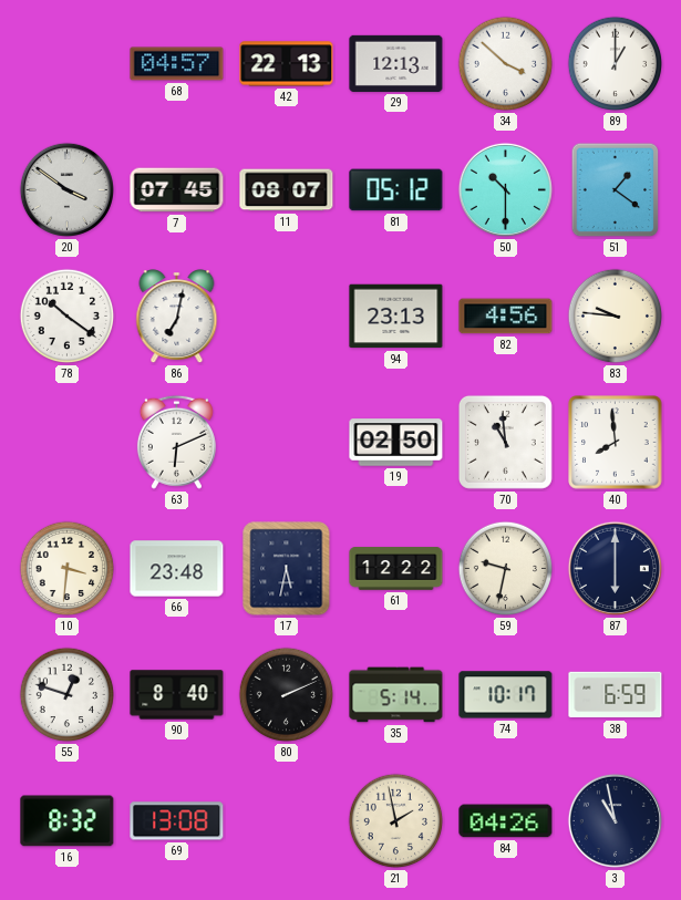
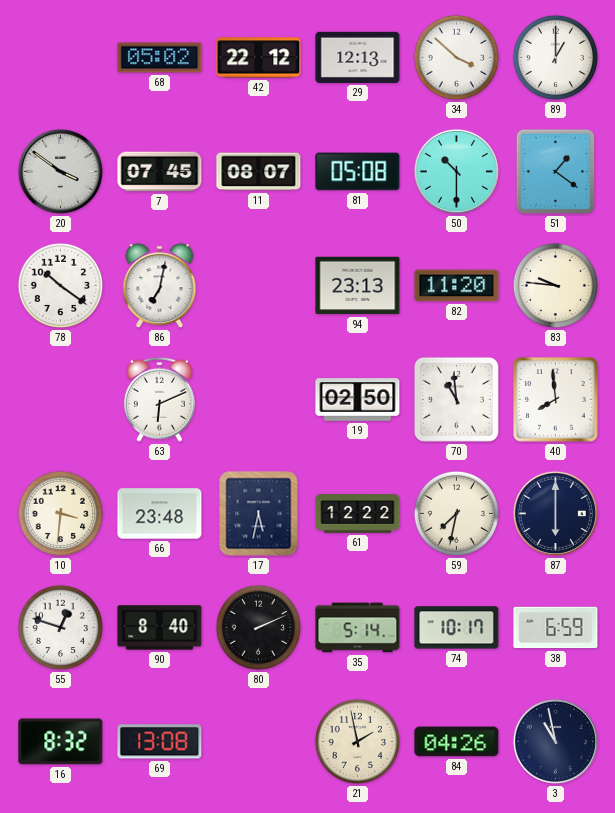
68: 04:57 -> 05:02 (160, 58)
42: 22:13 -> 22:12 (259, 58)
81: 05:12 -> 05:08 (358, 172)
82: 4:56 -> 11:20 (457, 286)
59: 9:32 -> 7:32 (457, 514)
